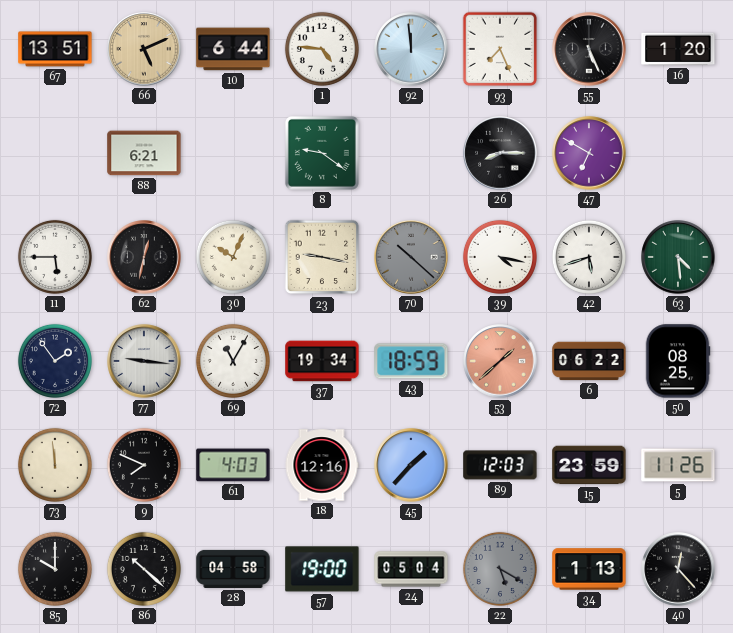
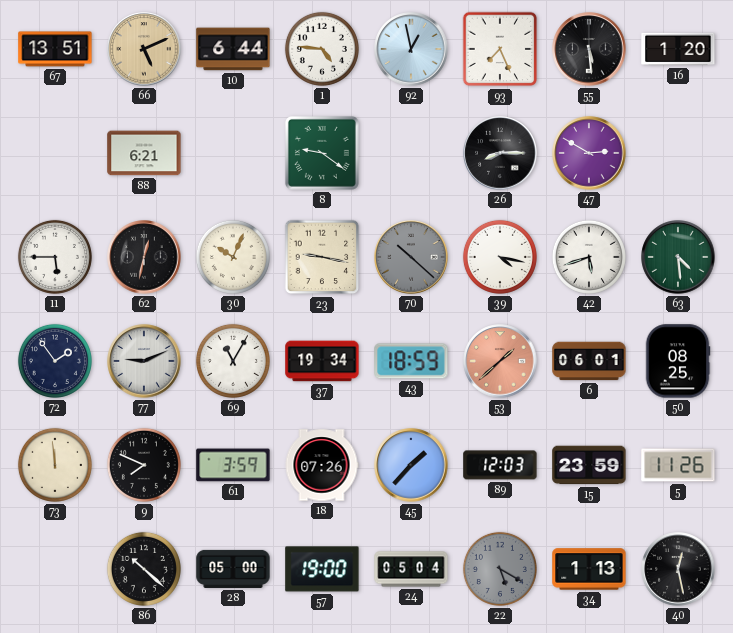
92: 11:59 -> 12:58 (411, 49)
55: 5:26 -> 5:29 (589, 49)
47: 6:50 -> 2:50 (589, 153)
77: 9:16 -> 9:11 (144, 361)
6: 06:22 -> 06:01 (589, 361)
61: 4:03 -> 3:59 (233, 465)
18: 12:16 -> 07:26 (322, 465)
85: 10:00 -> none (55, 569)
28: 04:58 -> 05:00 (233, 569)
40: 12:23 -> 12:28 (678, 569)
